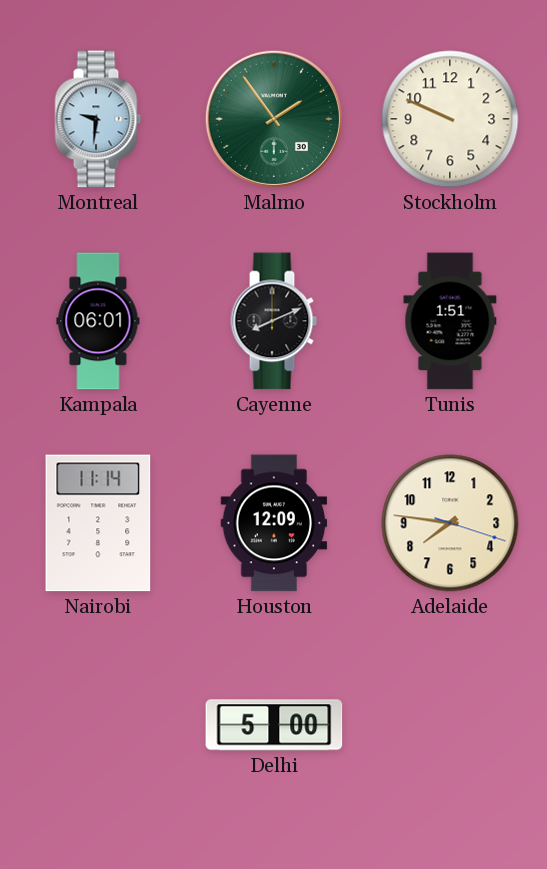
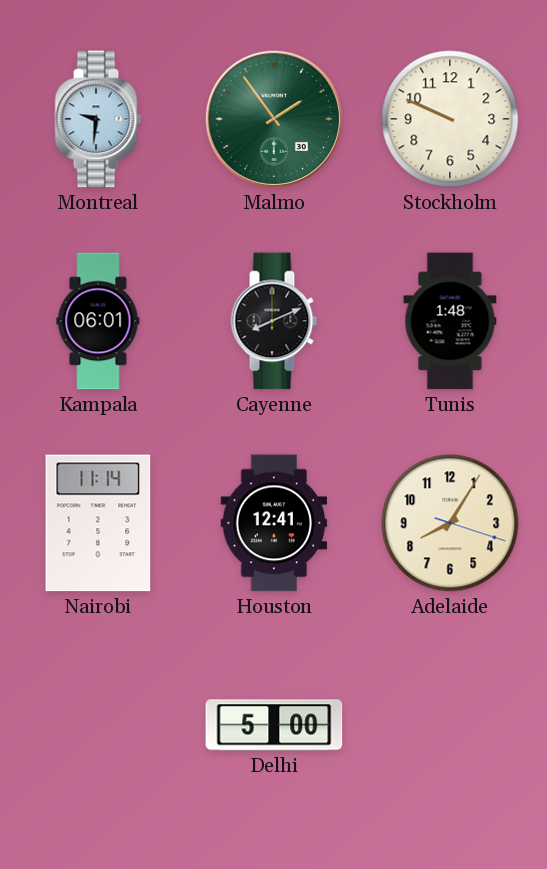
Tunis: 1:51 -> 1:48 (450, 321)
Houston: 12:09 -> 12:41 (274, 523)
Adelaide: 7:46 -> 8:05 (450, 523)
